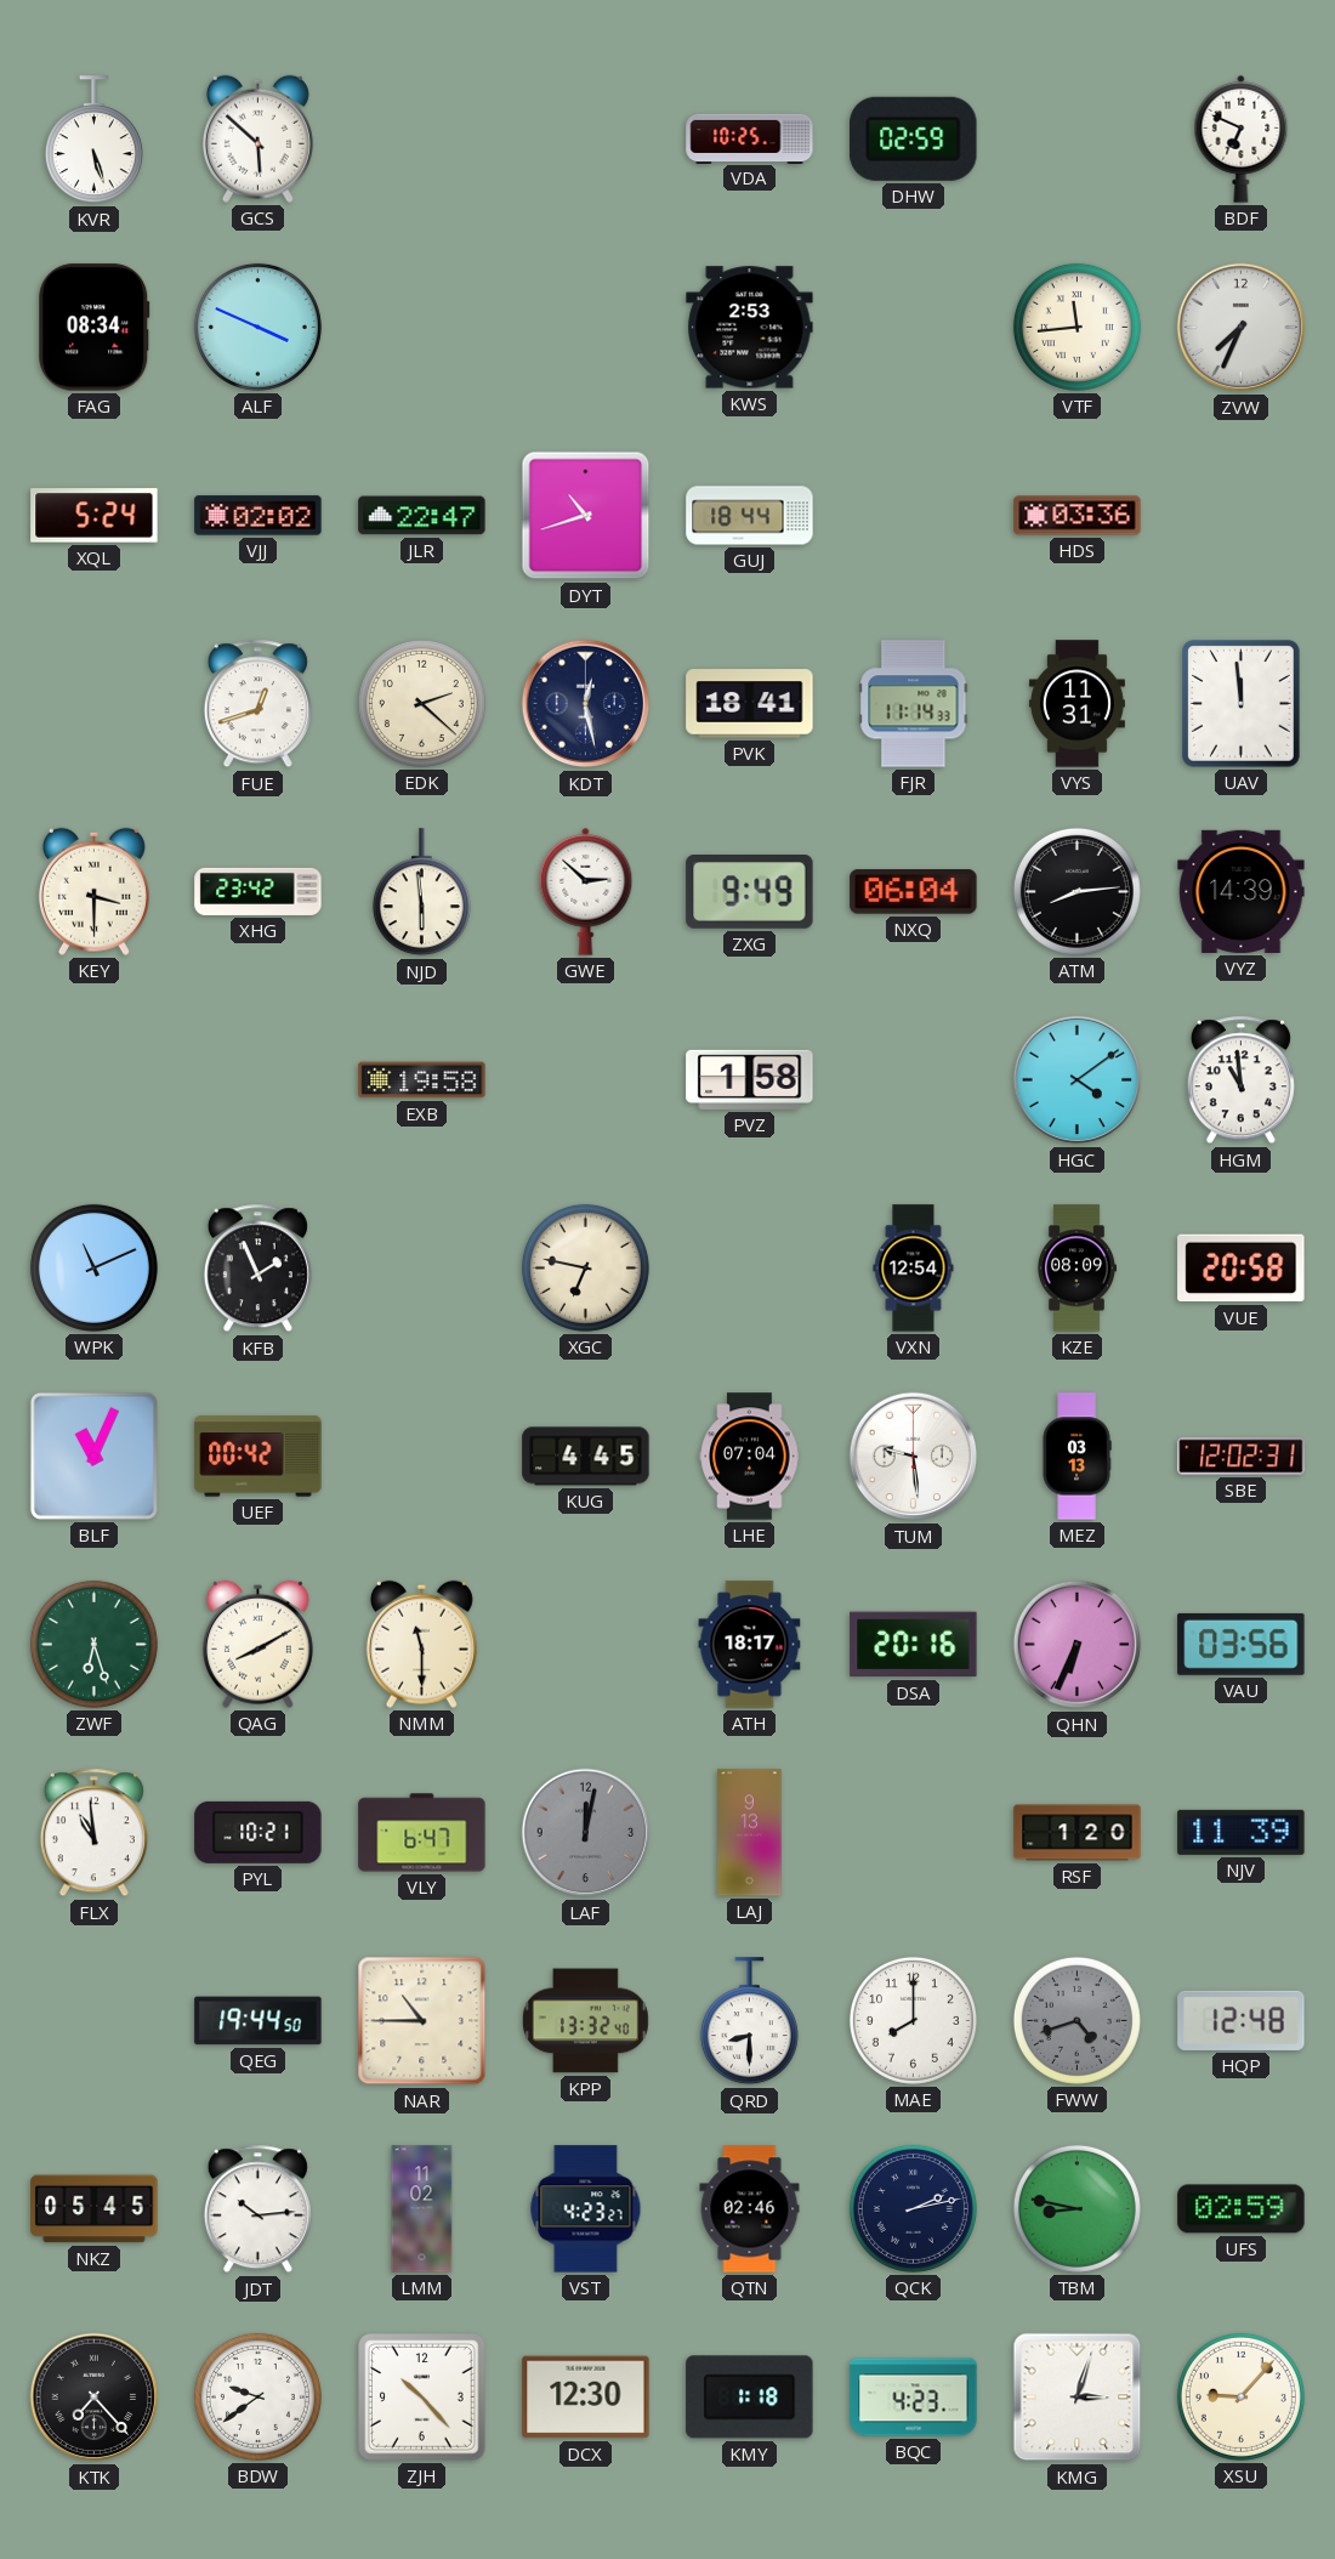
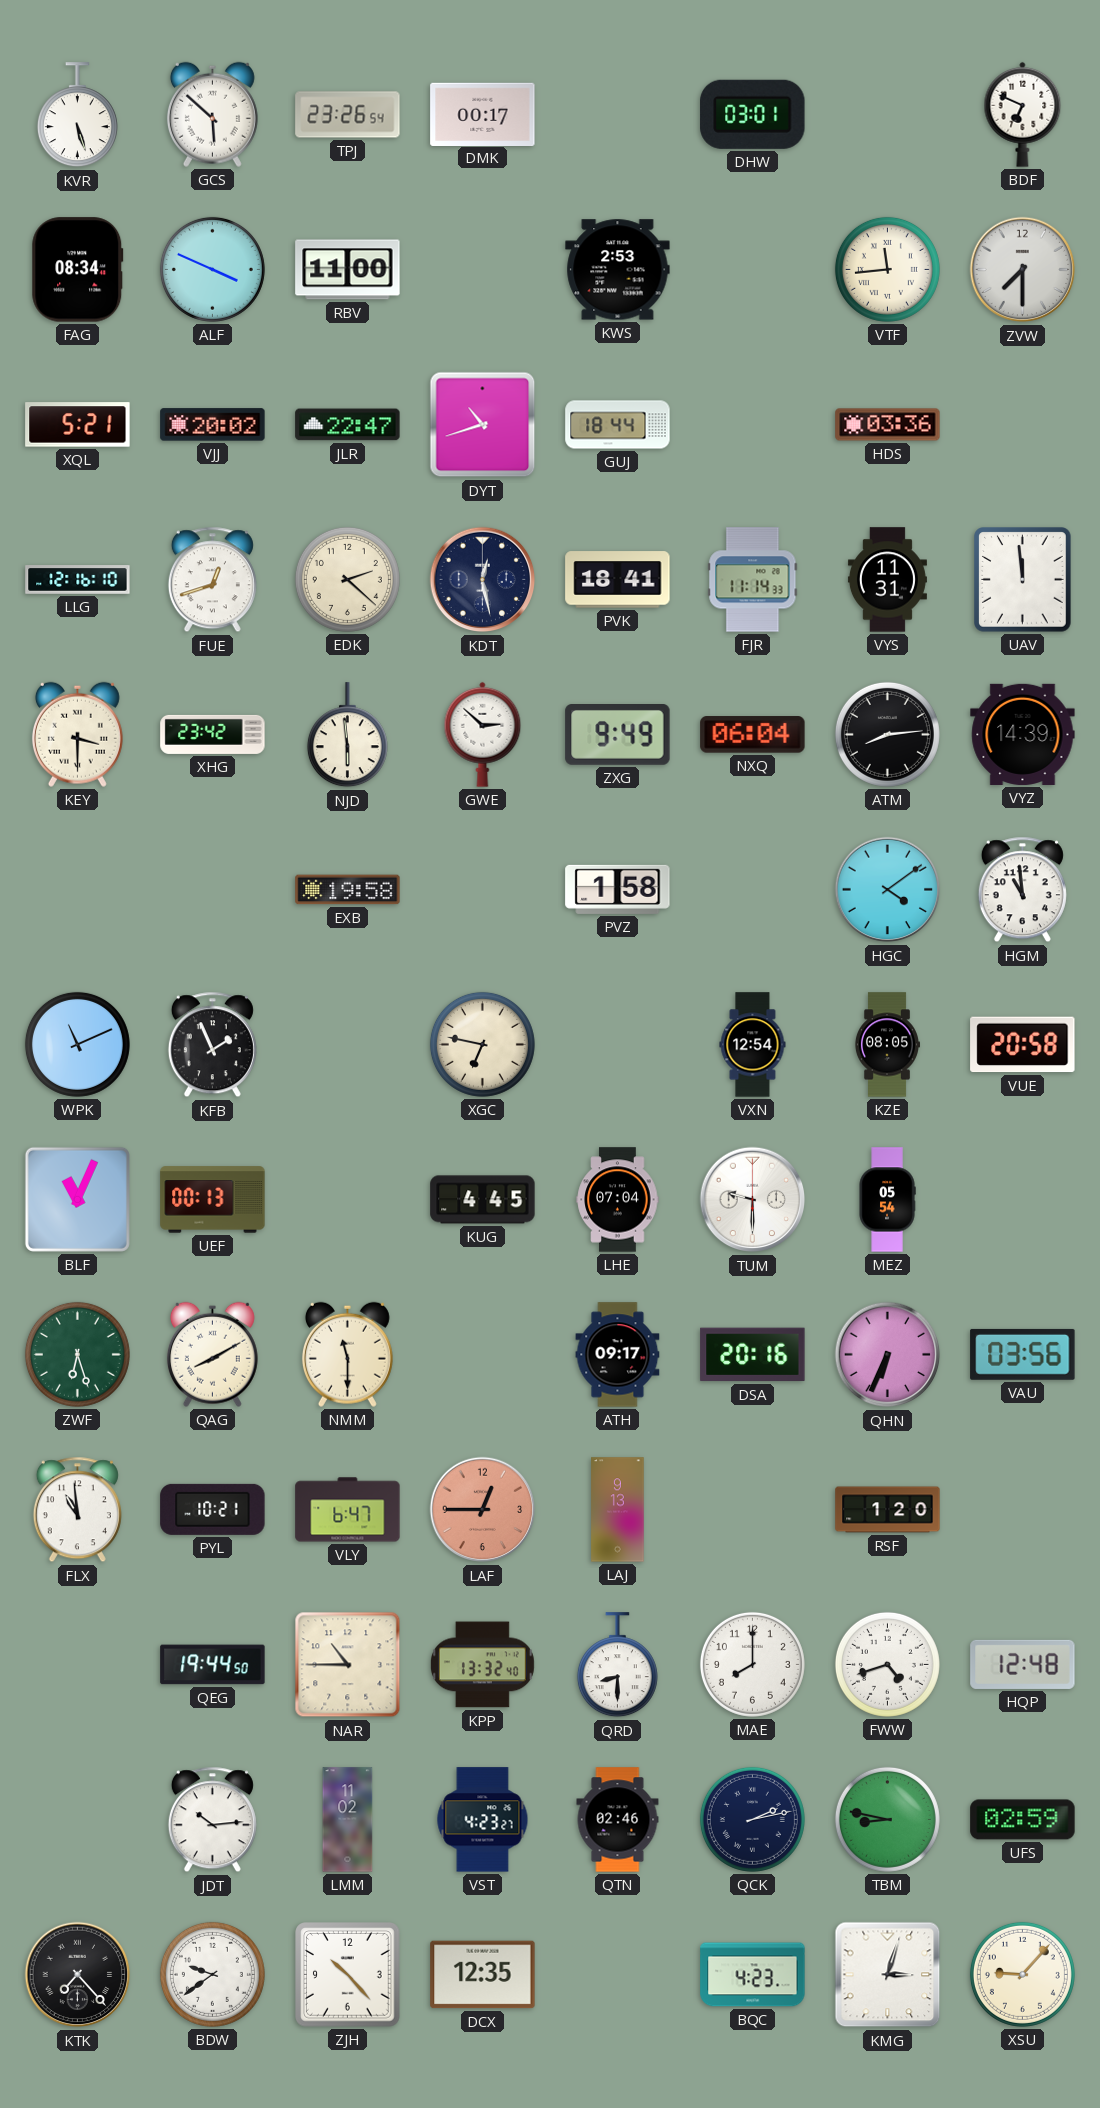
TPJ: none -> 23:26 (348, 115)
DMK: none -> 00:17 (483, 114)
VDA: 10:25 -> none (750, 138)
DHW: 02:59 -> 03:01 (753, 114)
RBV: none -> 11:00 (348, 270)
ZVW: 7:34 -> 7:30 (1023, 270)
XQL: 5:24 -> 5:21 (78, 425)
VJJ: 02:02 -> 20:02 (213, 425)
LLG: none -> 12:16 (78, 580)
KZE: 08:09 -> 08:05 (886, 1045)
UEF: 00:42 -> 00:13 (213, 1200)
TUM: 9:29 -> 9:30 (753, 1200)
MEZ: 03:13 -> 05:54 (887, 1200)
SBE: 12:02 -> none (1242, 1457)
ATH: 18:17 -> 09:17 (618, 1355)
LAF: 12:02 -> 12:45 (483, 1510)
LAF dial: grey -> salmon (483, 1510)
NJV: 11:39 -> none (1242, 1832)
FWW dial: grey -> white (887, 1664)
NKZ: 05:45 -> none (95, 2209)
DCX: 12:30 -> 12:35 (483, 1975)
KMY: 1:18 -> none (750, 2398)
